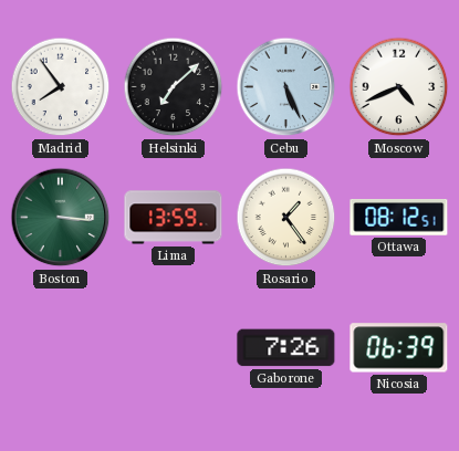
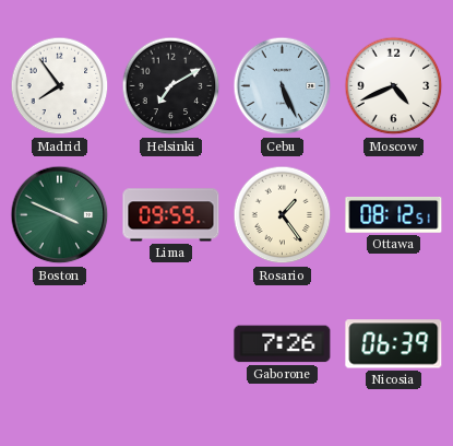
Helsinki: 7:08 -> 7:10 (171, 86)
Boston: 3:16 -> 3:49 (60, 215)
Lima: 13:59 -> 09:59 (171, 215)
